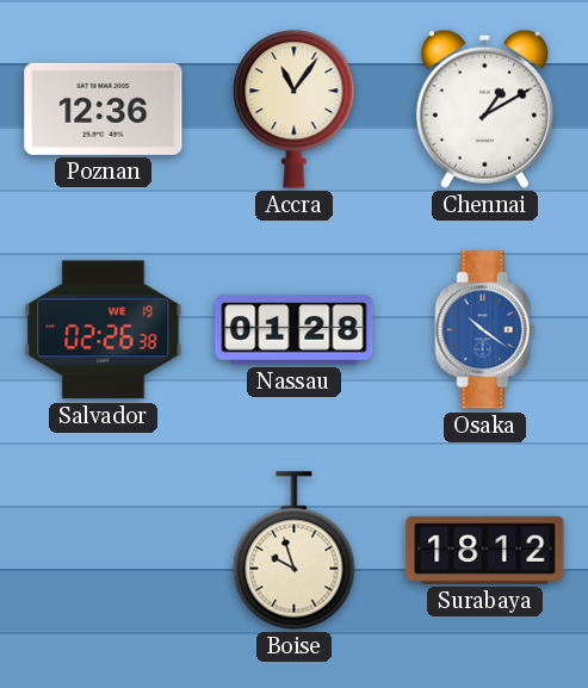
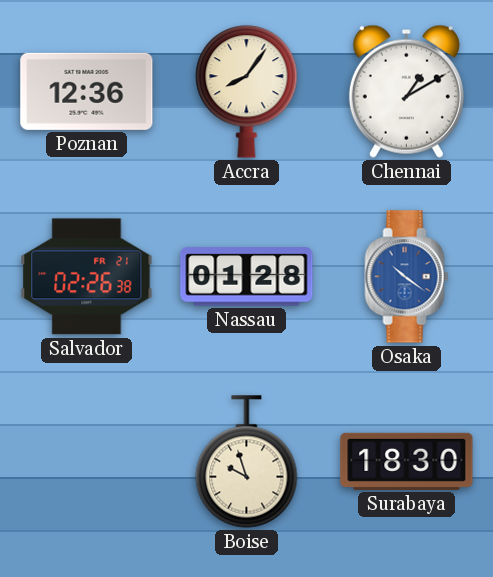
Accra: 11:06 -> 8:06 (247, 92)
Salvador date: WE 19 -> FR 21 (87, 277)
Surabaya: 18:12 -> 18:30 (407, 461)
